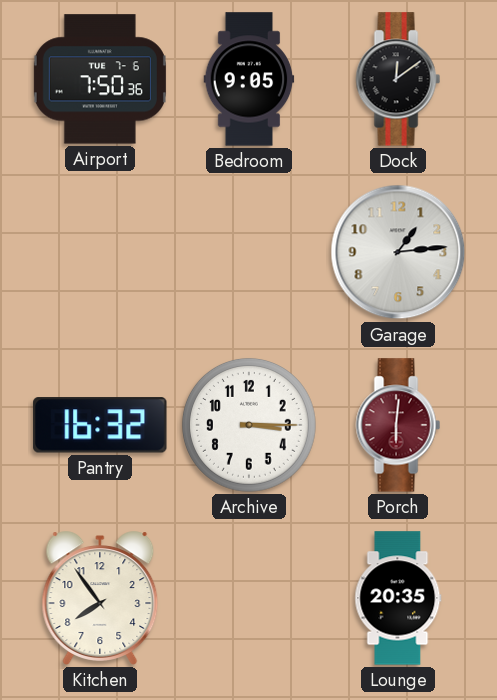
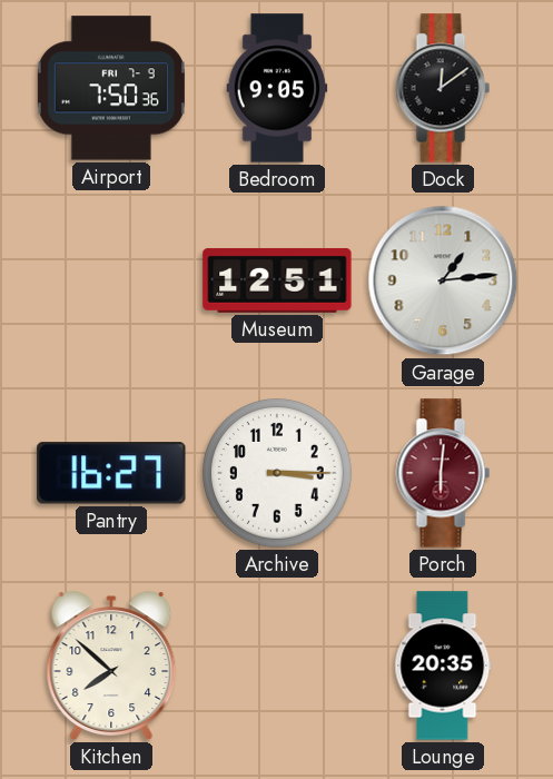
Airport date: TUE 7-6 -> FRI 7-9 (111, 88)
Museum: none -> 12:51 (277, 280)
Pantry: 16:32 -> 16:27 (111, 473)
Kitchen: 7:54 -> 7:52 (111, 665)
